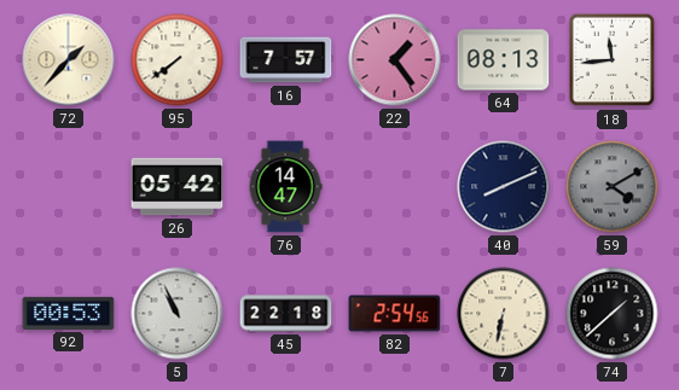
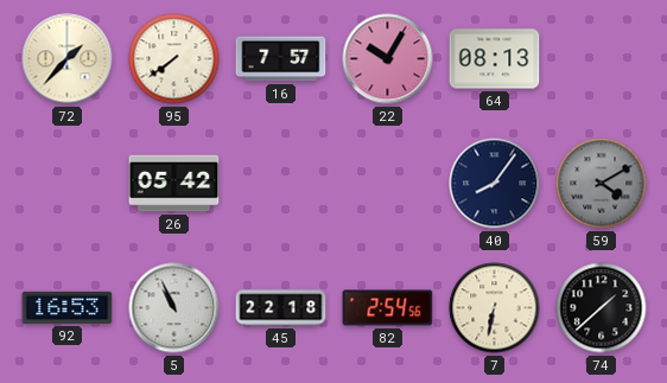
22: 1:24 -> 10:05 (388, 59)
18: 11:44 -> none (613, 60)
76: 14:47 -> none (285, 187)
40: 8:11 -> 8:06 (495, 184)
92: 00:53 -> 16:53 (68, 307)
